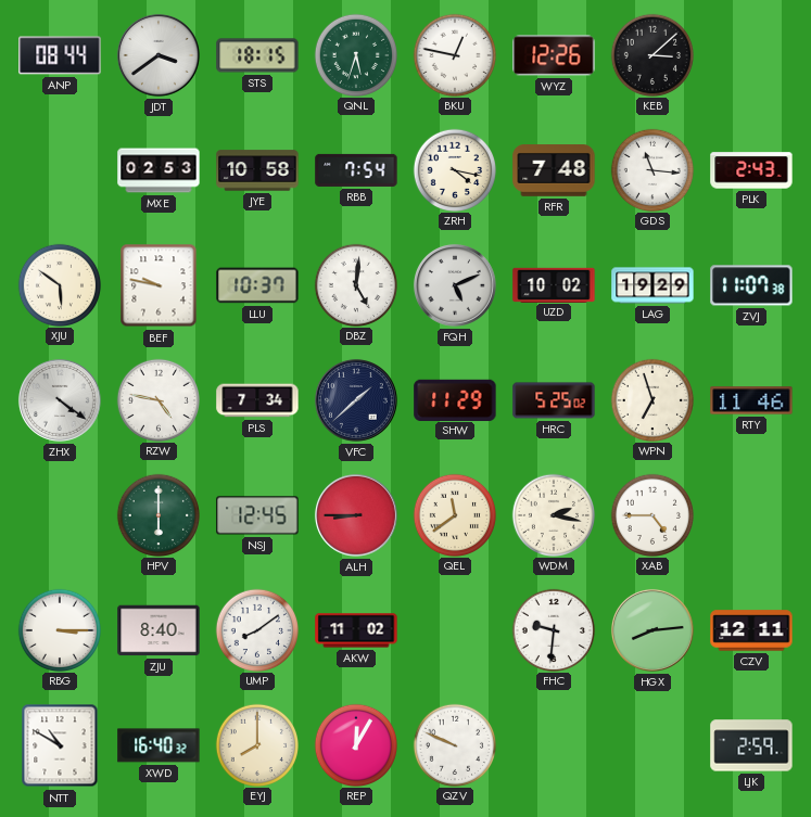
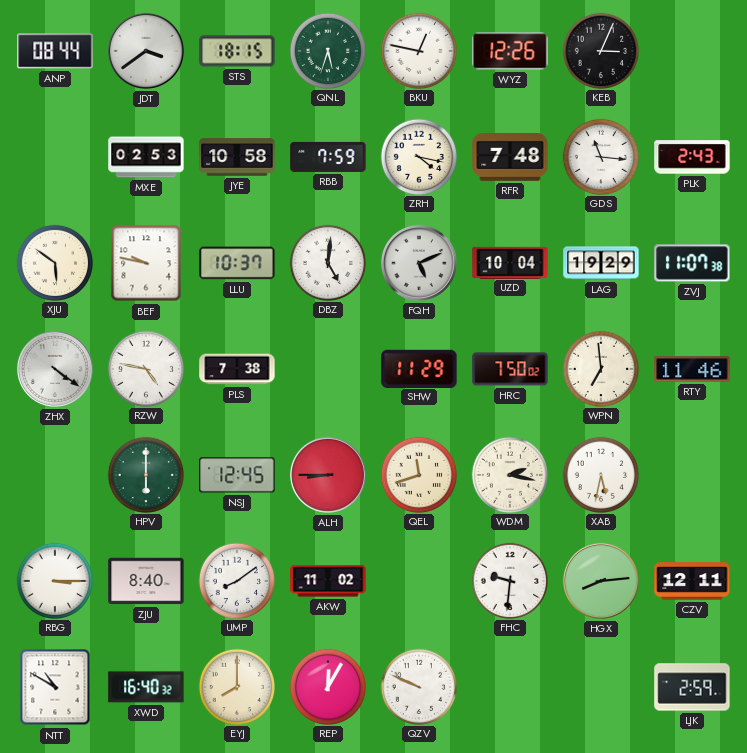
KEB: 3:08 -> 3:04 (600, 50)
RBB: 7:54 -> 7:59 (328, 157)
UZD: 10:02 -> 10:04 (510, 262)
PLS: 7:34 -> 7:38 (237, 369)
VFC: 1:38 -> none (356, 400)
HRC: 5:25 -> 7:50 (510, 369)
WPN: 6:57 -> 6:59 (600, 368)
QEL: 11:39 -> 11:42 (418, 474)
XAB: 4:45 -> 5:32 (600, 474)
